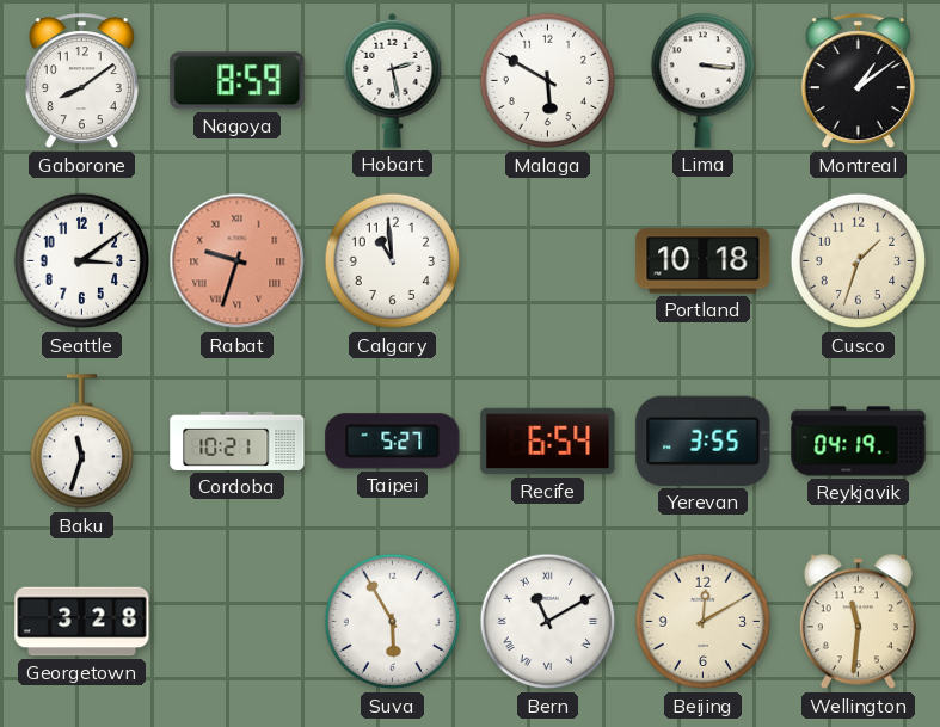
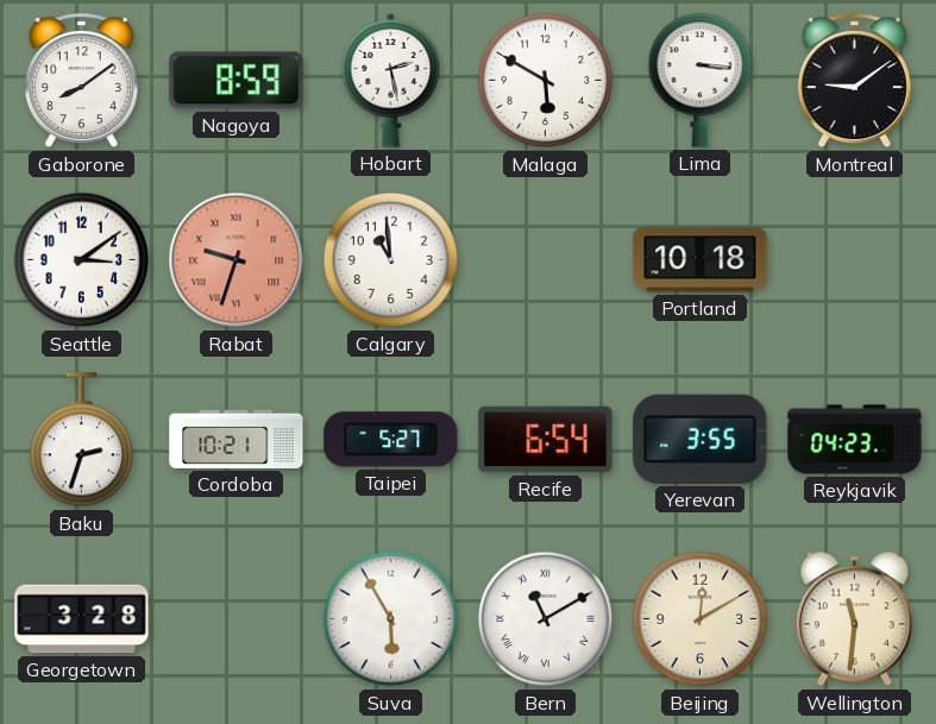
Montreal: 1:09 -> 9:09 (854, 81)
Cusco: 1:33 -> none (859, 261)
Baku: 11:33 -> 2:33 (81, 440)
Reykjavik: 04:19 -> 04:23 (855, 440)
